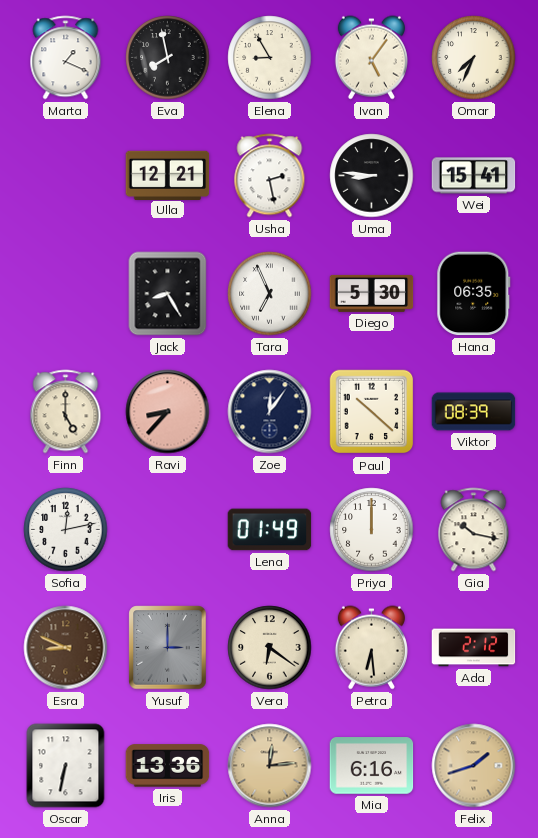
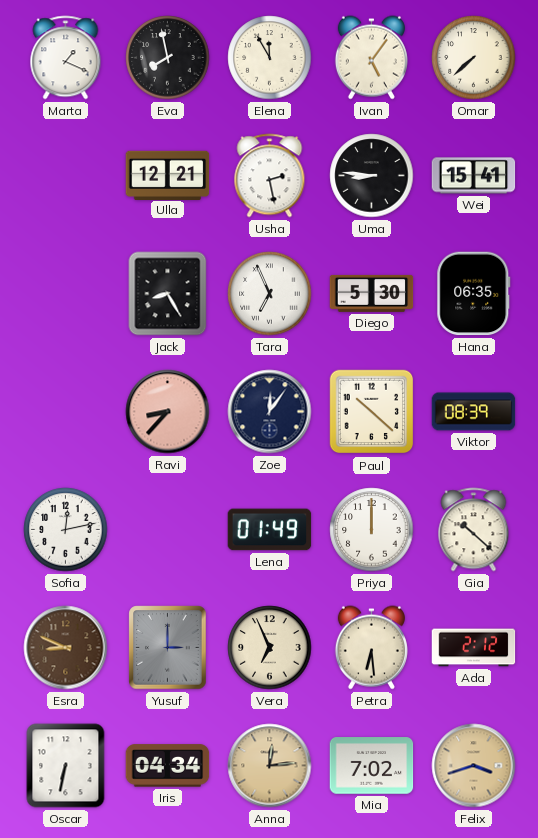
Elena: 8:55 -> 11:55 (270, 58)
Omar: 7:34 -> 7:38 (474, 58)
Finn: 5:00 -> none (66, 412)
Gia: 10:17 -> 10:22 (474, 530)
Vera: 6:21 -> 6:56 (270, 648)
Iris: 13:36 -> 04:34 (168, 766)
Mia: 6:16 -> 7:02 (372, 766)
Felix: 1:42 -> 3:42 (474, 766)
